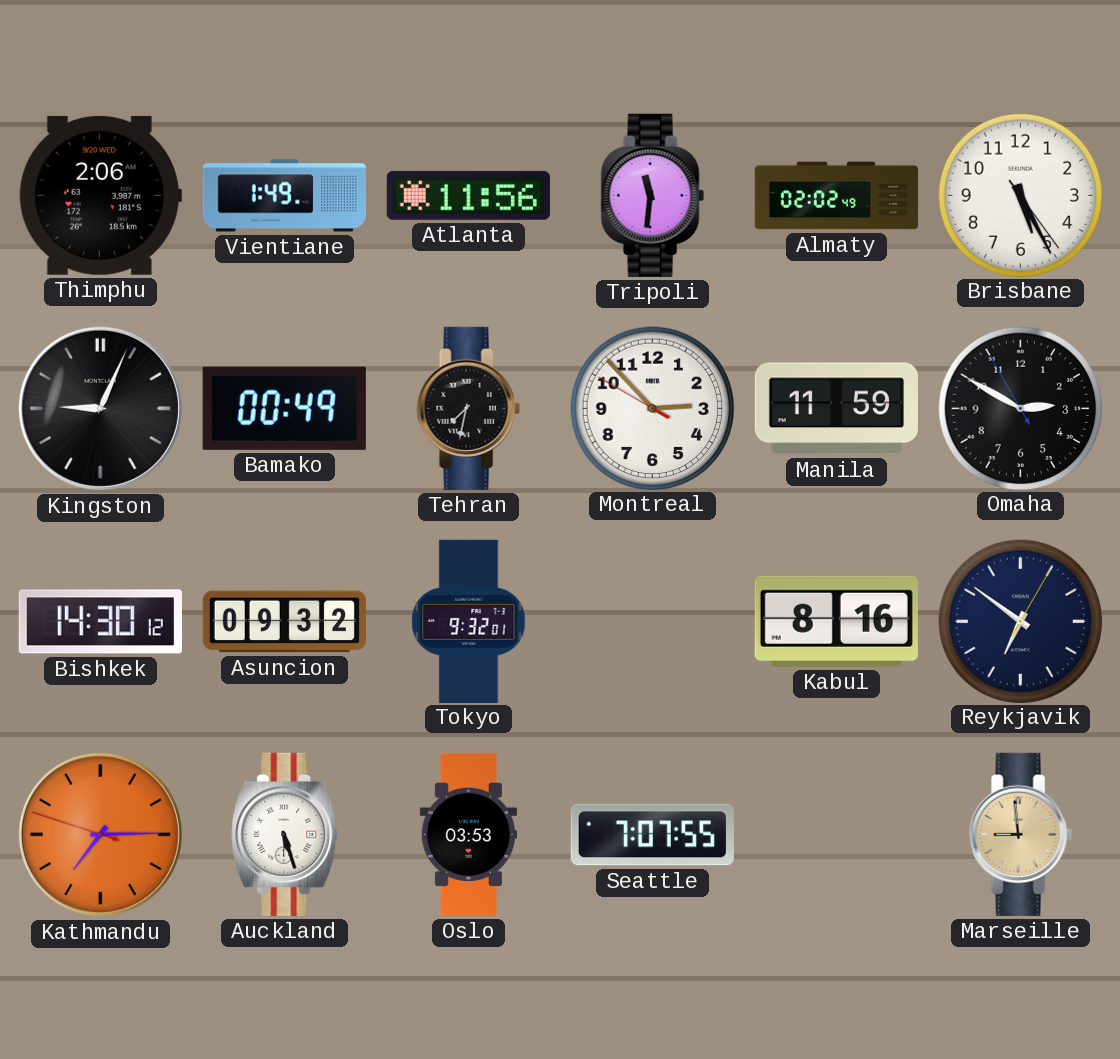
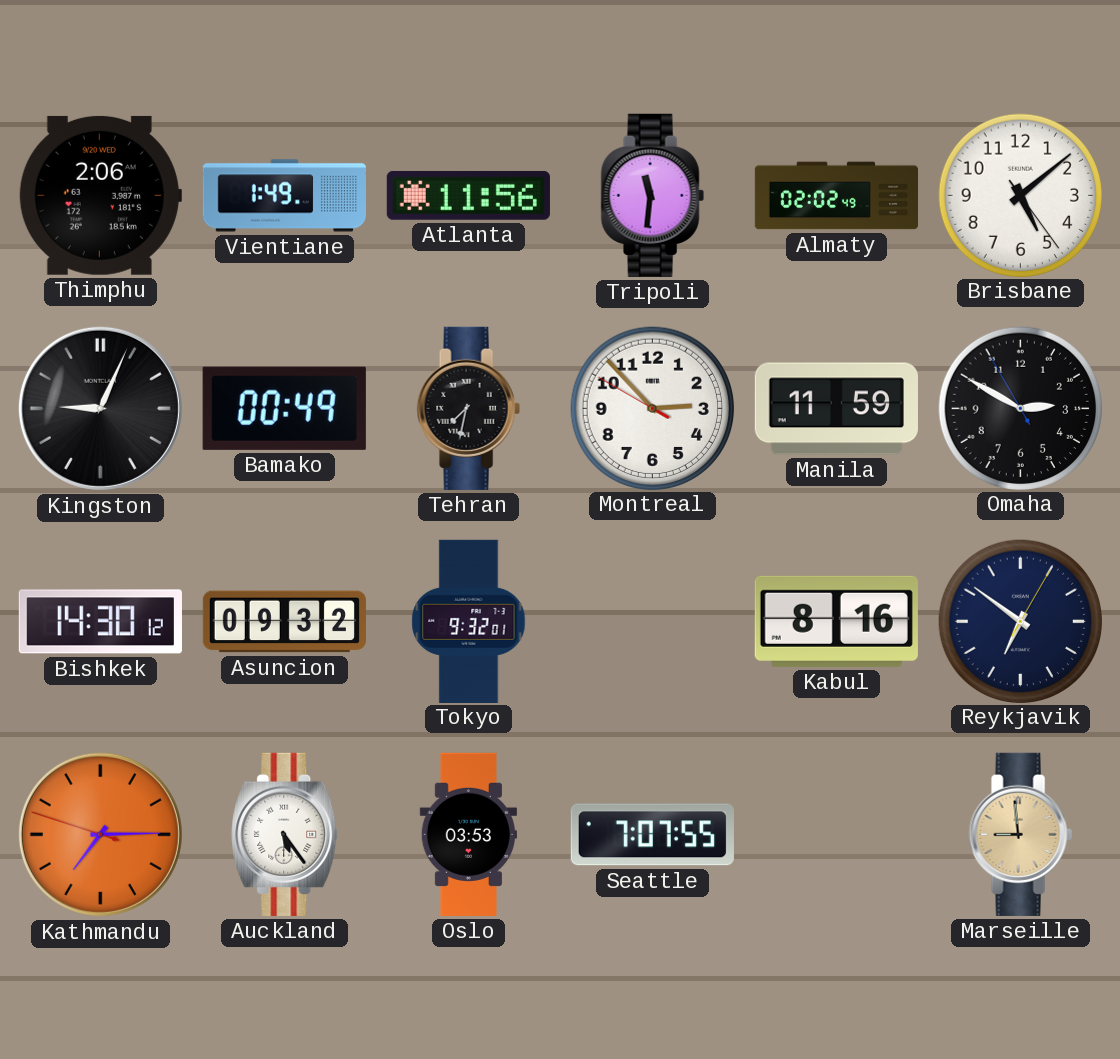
Brisbane: 5:25 -> 5:08 (1020, 195)
Auckland: 5:27 -> 5:24 (285, 834)
